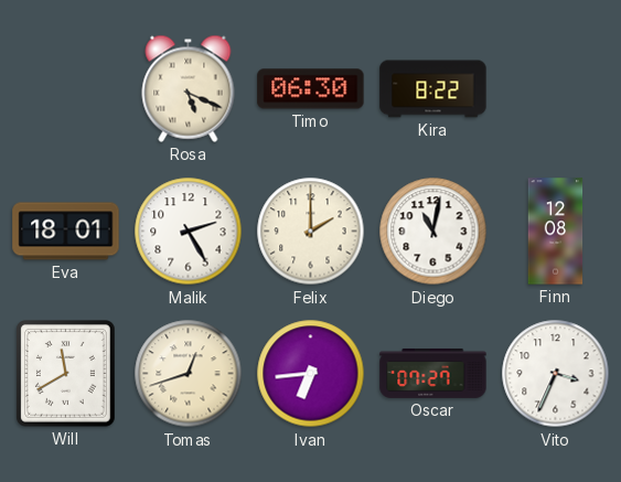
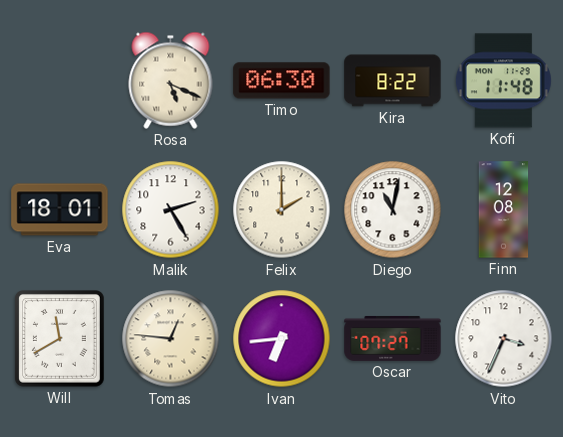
Kofi: none -> 11:48 (503, 81)
Tomas: 12:42 -> 12:46 (171, 339)
